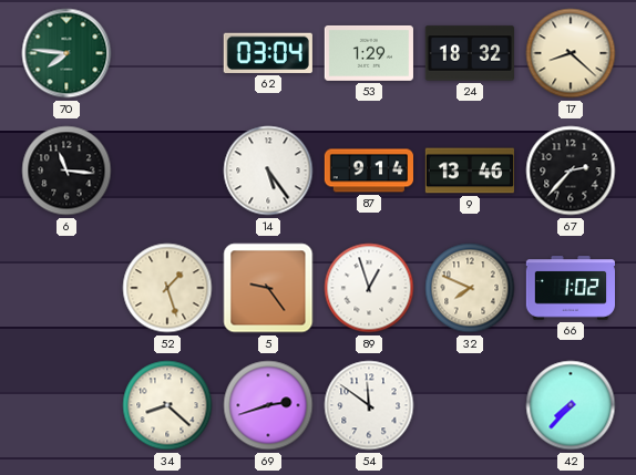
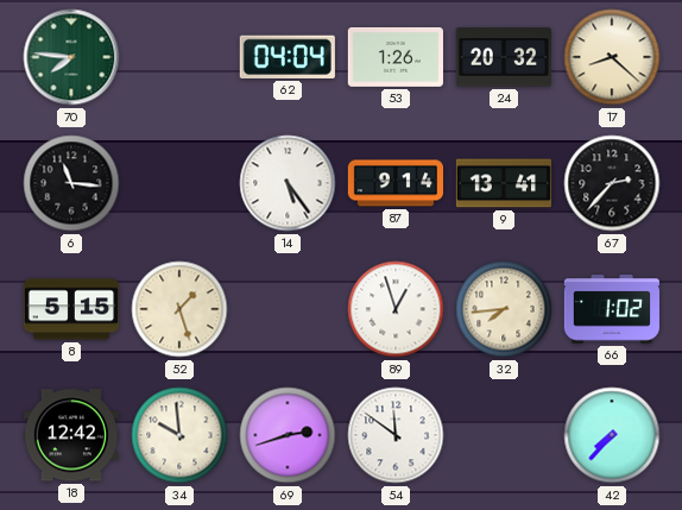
62: 03:04 -> 04:04 (288, 57)
53: 1:29 -> 1:26 (396, 57)
24: 18:32 -> 20:32 (503, 57)
9: 13:46 -> 13:41 (503, 183)
8: none -> 5:15 (70, 309)
5: 9:24 -> none (268, 288)
32: 7:49 -> 7:44 (504, 309)
18: none -> 12:42 (70, 435)
34: 8:22 -> 9:59 (179, 435)
